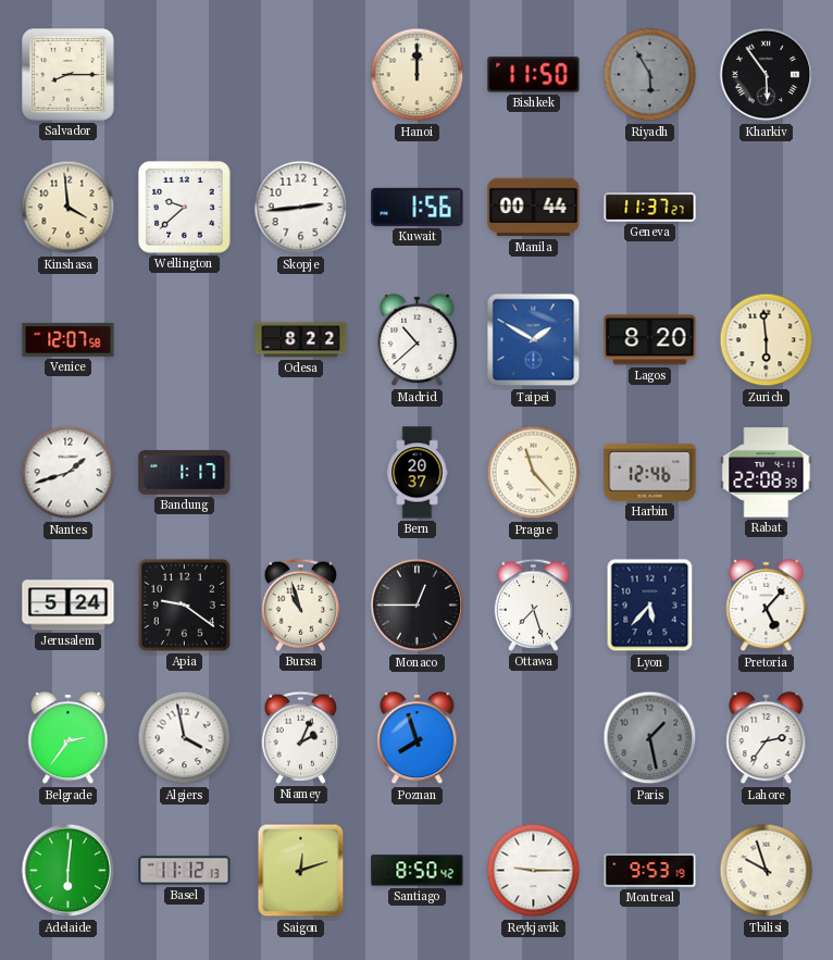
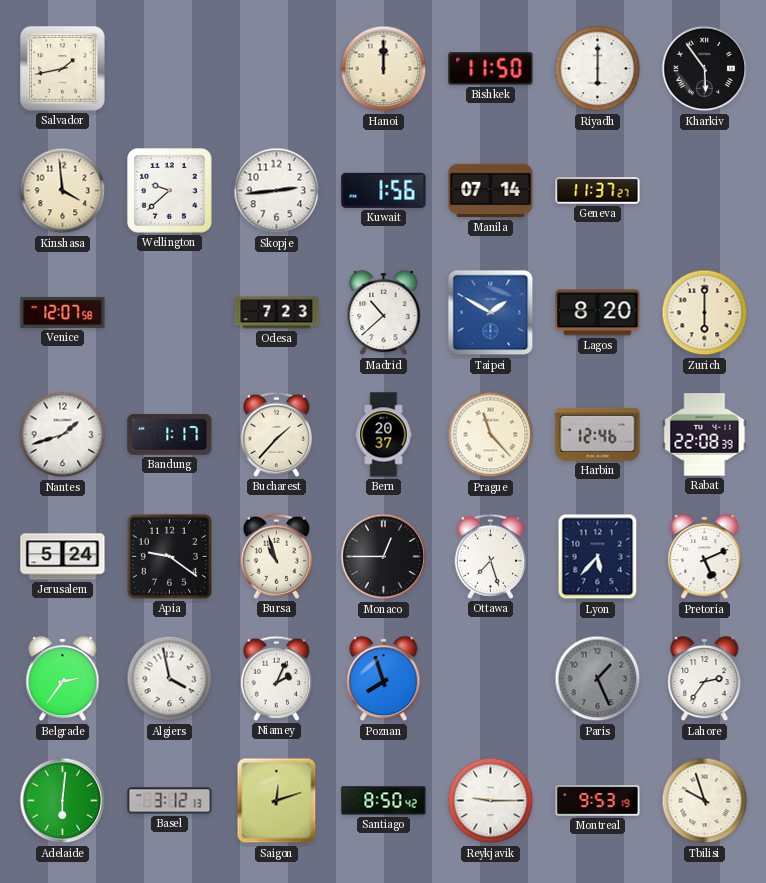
Salvador: 8:15 -> 1:43 (63, 69)
Riyadh: 5:55 -> 6:00 (598, 69)
Riyadh dial: grey -> white (598, 69)
Manila: 00:44 -> 07:14 (491, 191)
Odesa: 8:22 -> 7:23 (277, 313)
Zurich: 5:59 -> 6:00 (705, 313)
Bucharest: none -> 1:37 (276, 434)
Pretoria: 5:07 -> 5:11 (705, 557)
Paris: 1:28 -> 1:26 (598, 679)
Basel: 11:12 -> 3:12 (170, 801)
